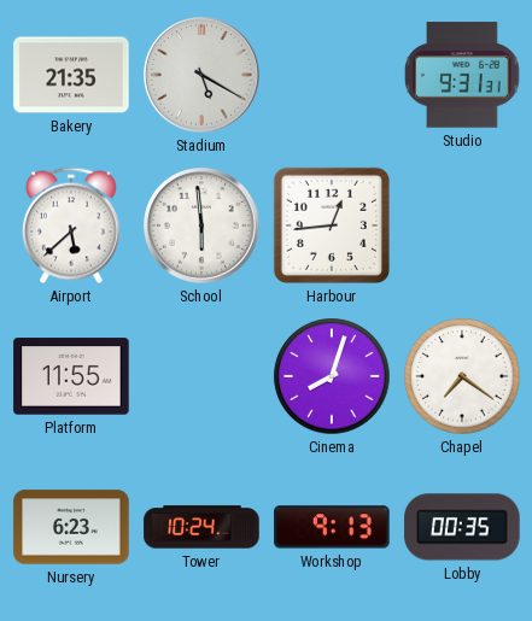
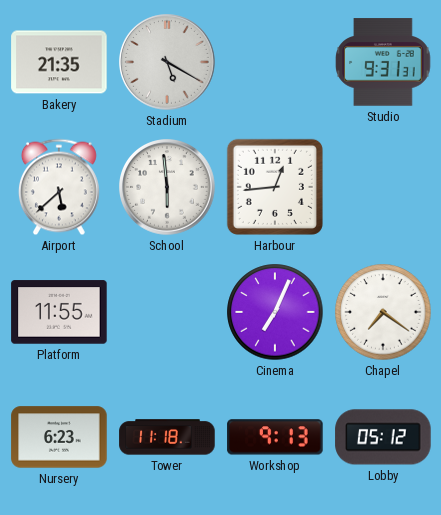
Cinema: 8:03 -> 7:04 (275, 312)
Tower: 10:24 -> 11:18 (167, 437)
Lobby: 00:35 -> 05:12 (383, 437)
